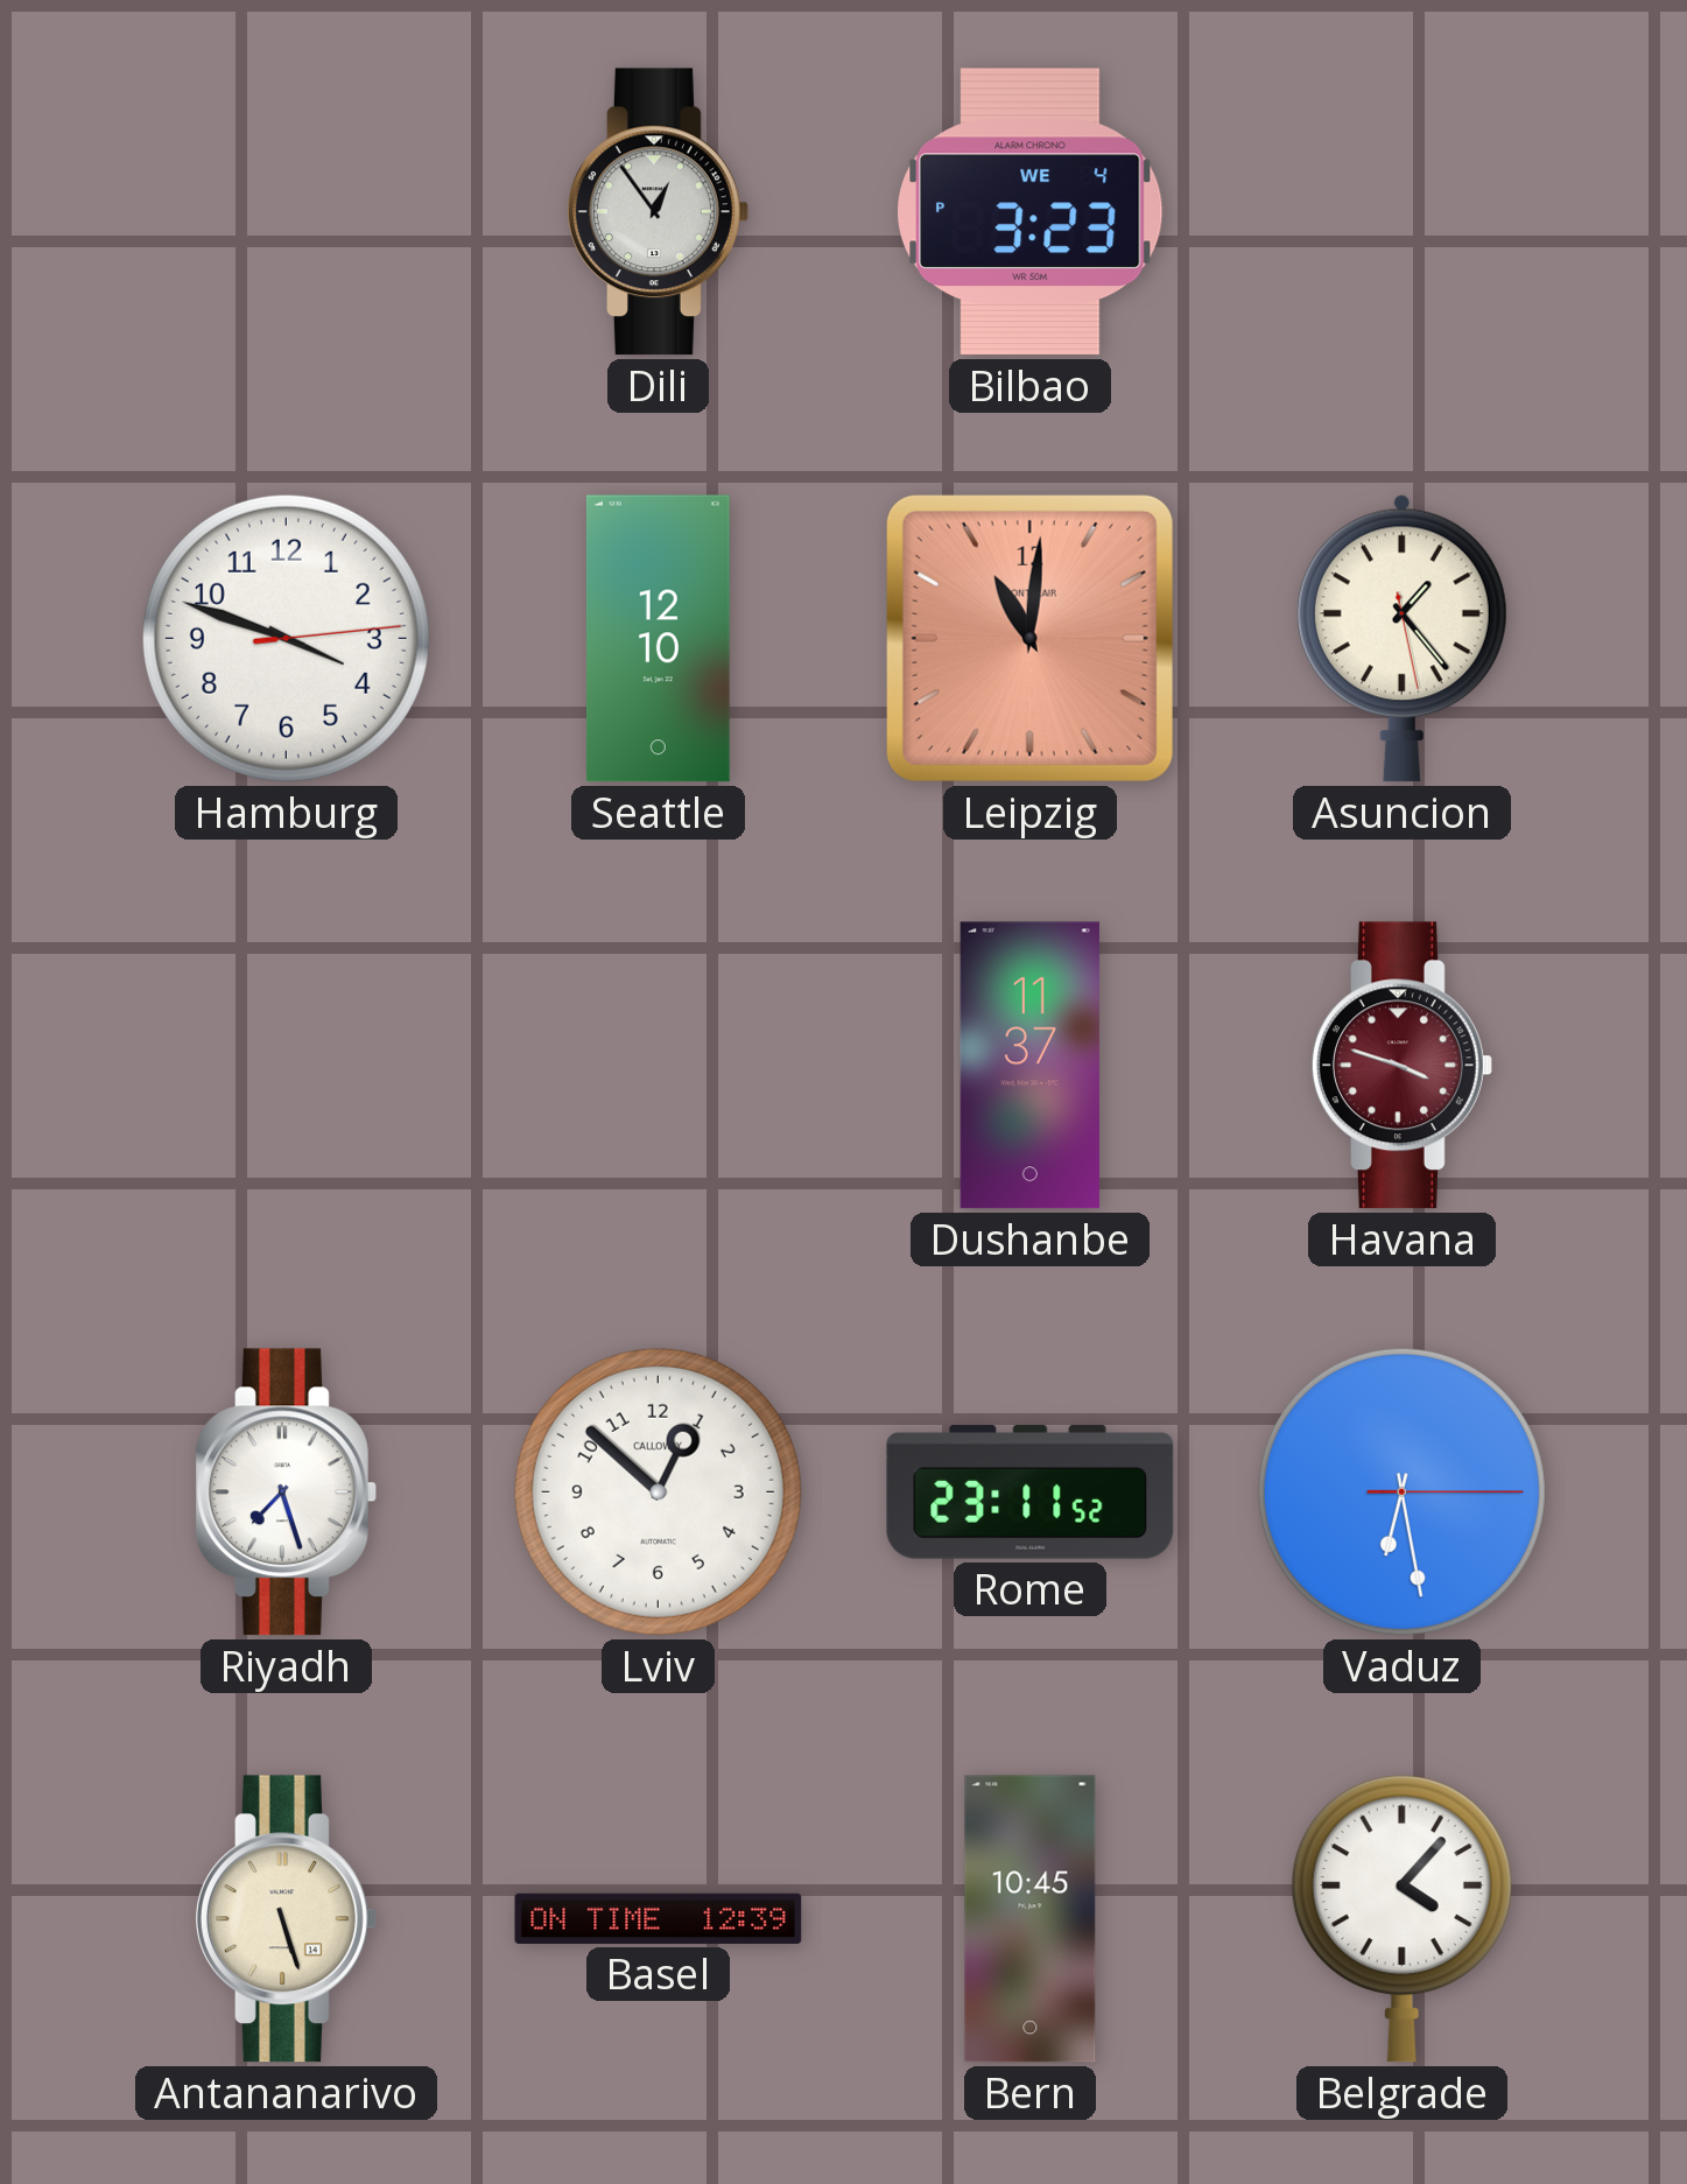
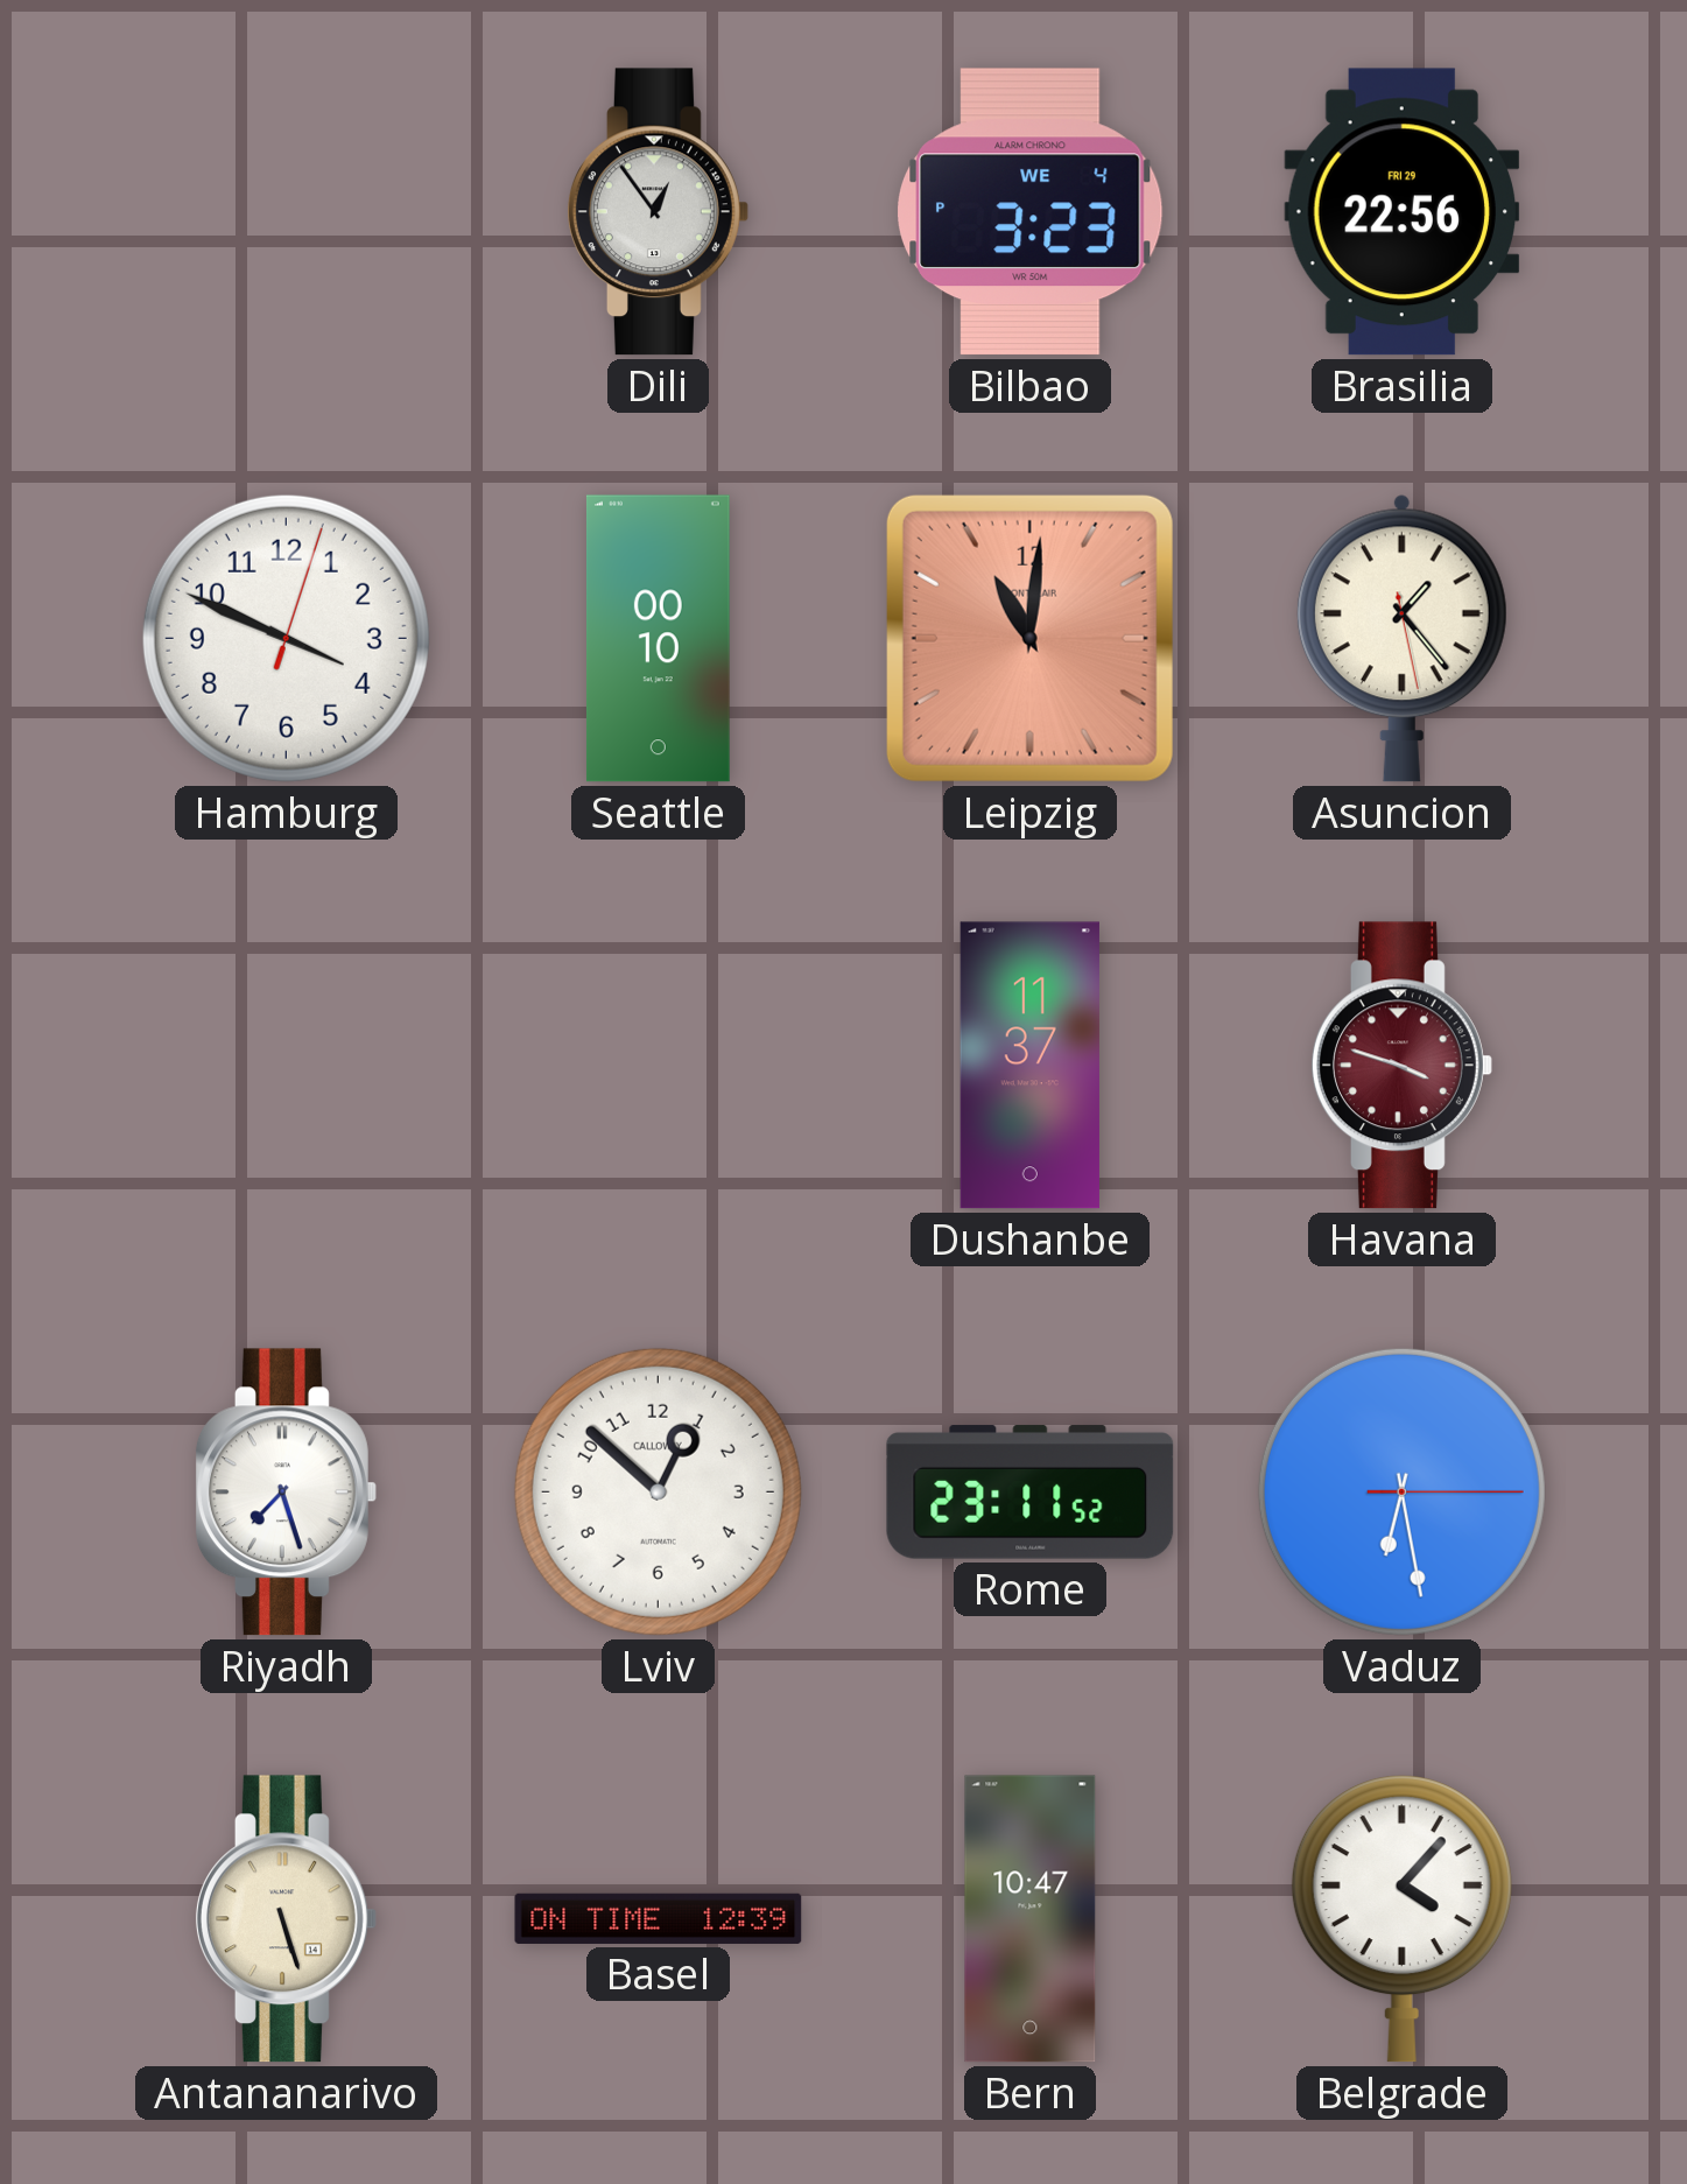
Brasilia: none -> 22:56 (1403, 212)
Hamburg: 3:48 -> 3:49 (286, 638)
Seattle: 12:10 -> 00:10 (658, 639)
Bern: 10:45 -> 10:47 (1031, 1919)
